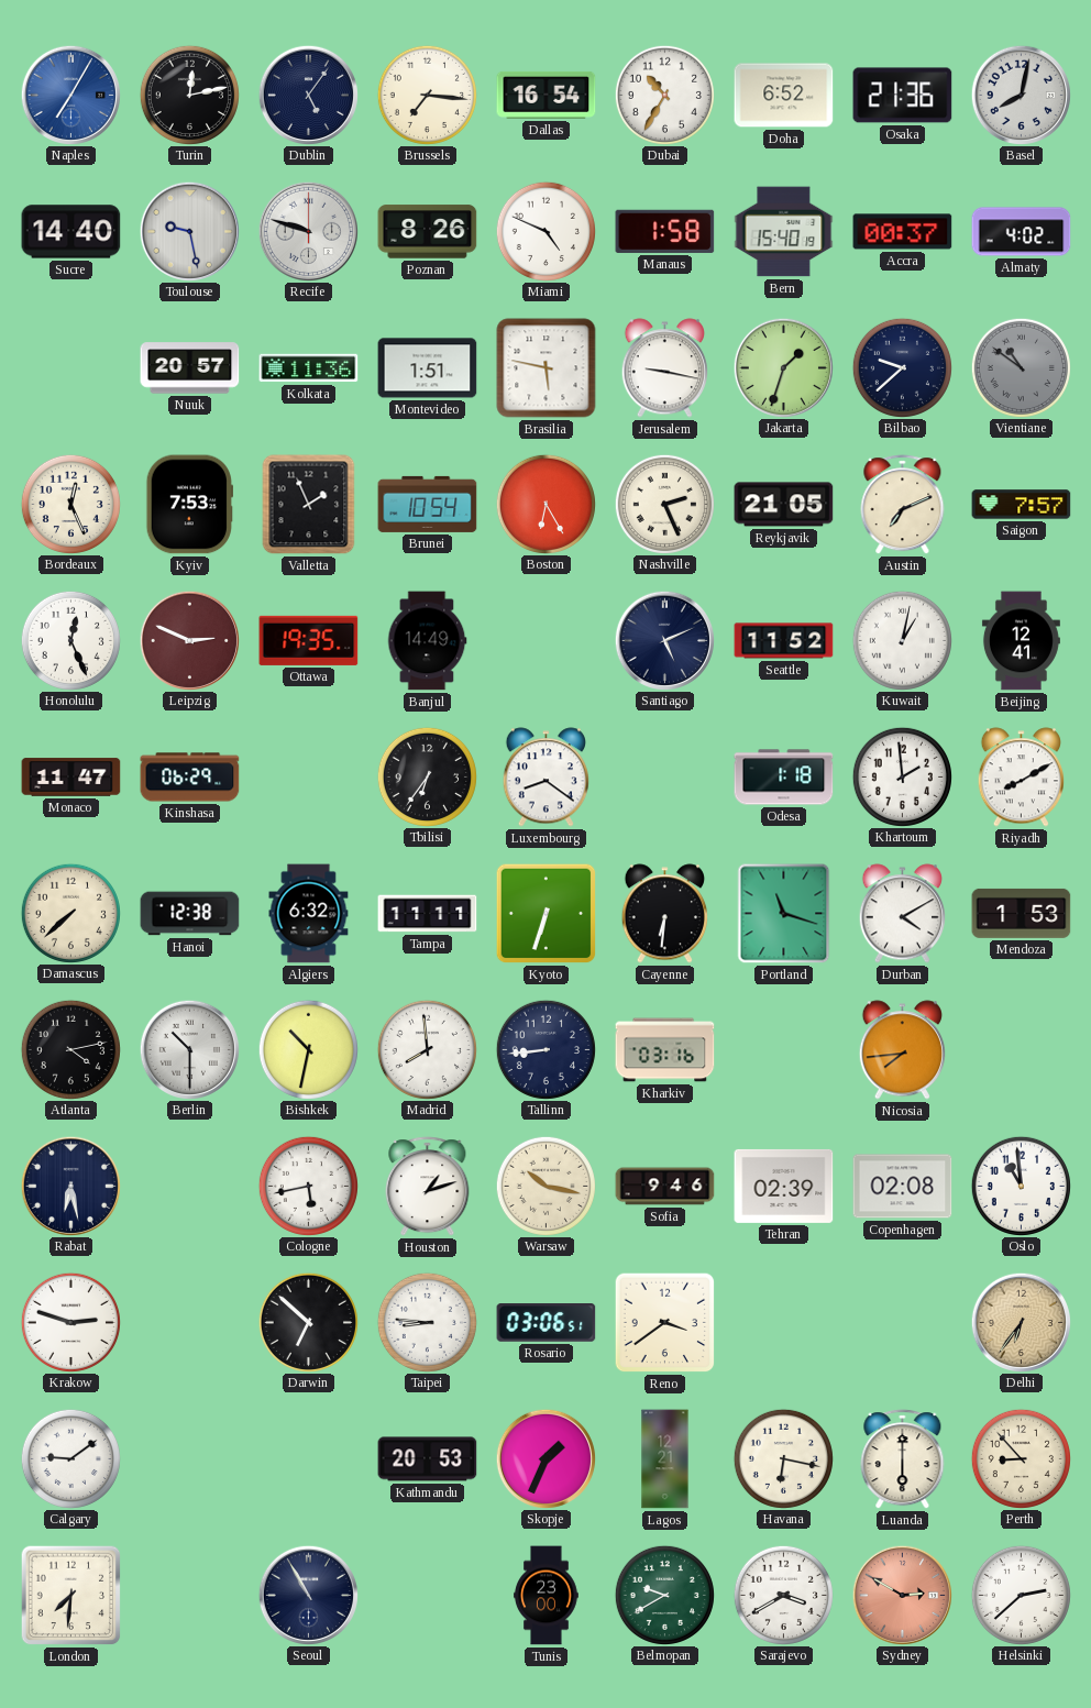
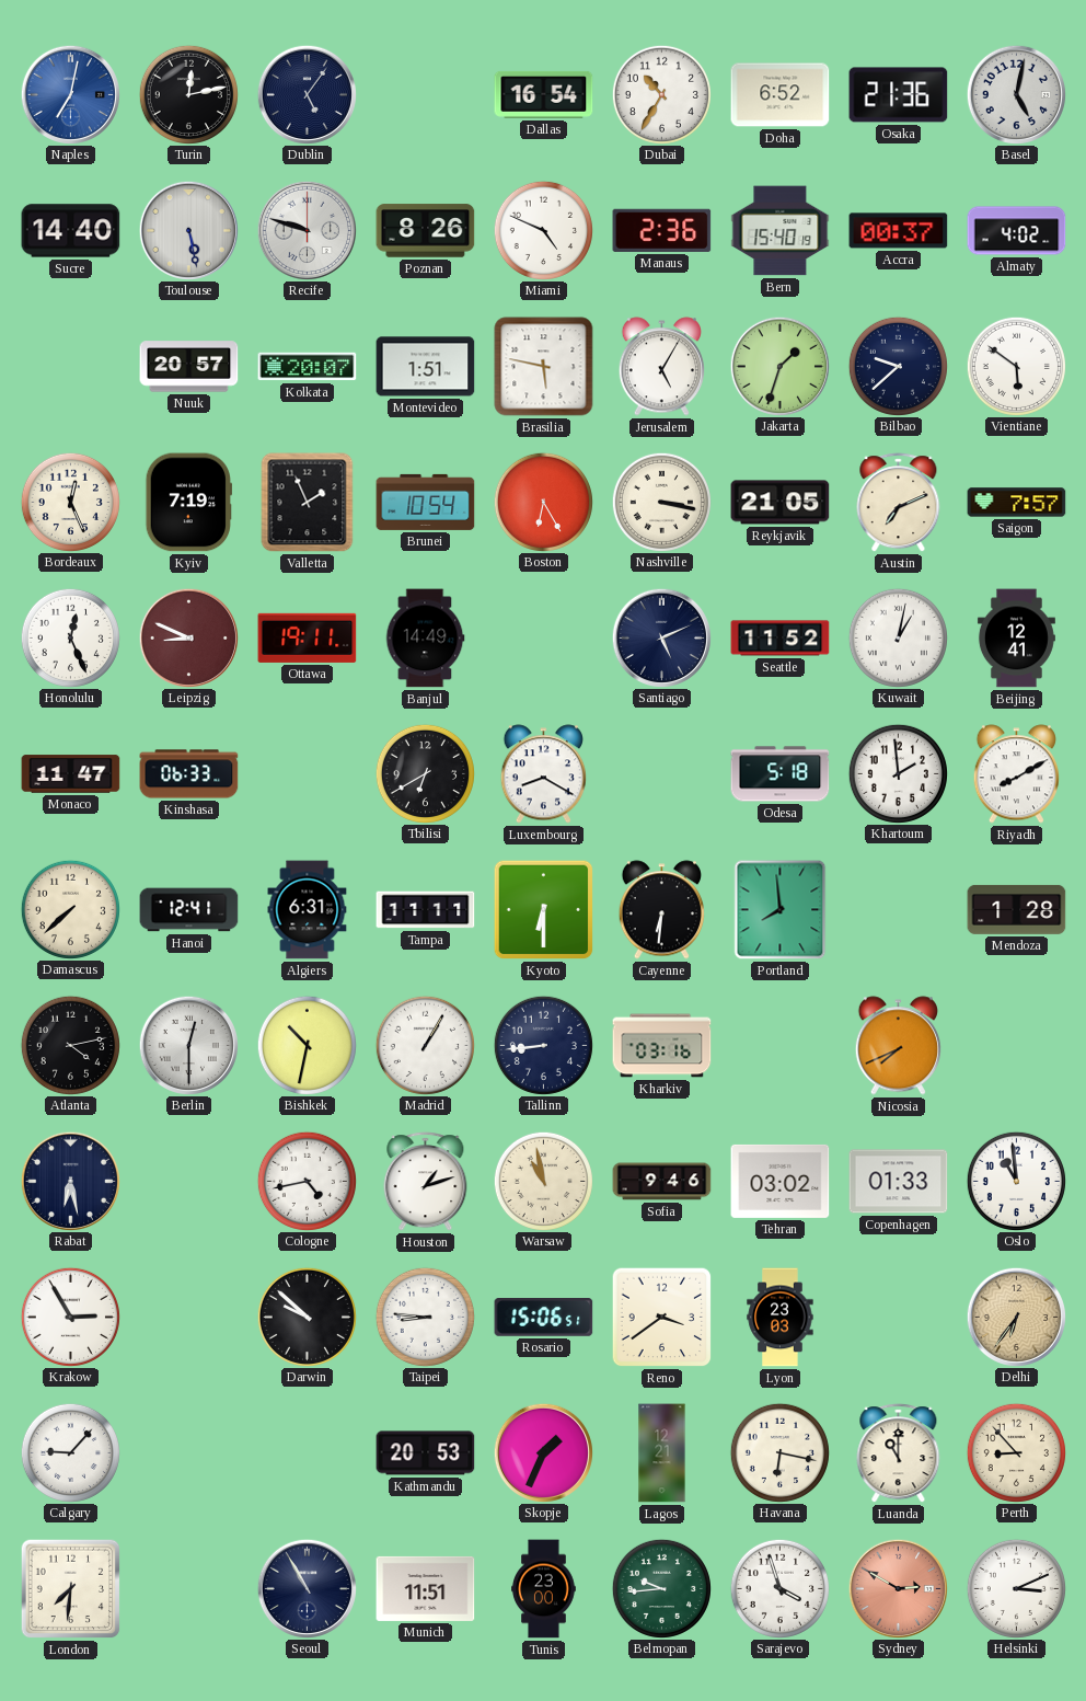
Naples: 7:05 -> 7:02 (70, 94)
Brussels: 7:16 -> none (427, 95)
Basel: 8:02 -> 5:02 (1016, 94)
Toulouse: 9:28 -> 5:28 (188, 230)
Manaus: 1:58 -> 2:36 (662, 230)
Kolkata: 11:36 -> 20:07 (308, 367)
Jerusalem: 9:17 -> 5:05 (661, 367)
Vientiane: 10:51 -> 5:51 (1016, 366)
Vientiane dial: grey -> white (1016, 366)
Kyiv: 7:53 -> 7:19 (188, 503)
Nashville: 2:26 -> 3:17 (661, 502)
Leipzig: 2:49 -> 8:49 (188, 637)
Ottawa: 19:35 -> 19:11 (308, 637)
Kinshasa: 06:29 -> 06:33 (189, 774)
Tbilisi: 6:36 -> 6:40 (425, 773)
Luxembourg: 8:21 -> 8:20 (543, 774)
Odesa: 1:18 -> 5:18 (781, 774)
Hanoi: 12:38 -> 12:41 (189, 910)
Algiers: 6:32 -> 6:31 (308, 910)
Kyoto: 6:33 -> 6:30 (544, 910)
Portland: 11:18 -> 7:59 (781, 910)
Durban: 4:10 -> none (902, 914)
Mendoza: 1:53 -> 1:28 (1017, 909)
Berlin: 10:30 -> 12:30 (188, 1045)
Madrid: 7:59 -> 1:05 (425, 1045)
Nicosia: 7:44 -> 7:41 (898, 1046)
Cologne: 5:43 -> 4:43 (307, 1181)
Warsaw: 10:17 -> 10:58 (543, 1181)
Tehran: 02:39 -> 03:02 (781, 1181)
Copenhagen: 02:08 -> 01:33 (899, 1182)
Krakow: 2:48 -> 2:55 (70, 1317)
Darwin: 6:52 -> 9:52 (307, 1317)
Rosario: 03:06 -> 15:06 (544, 1318)
Lyon: none -> 23:03 (781, 1318)
Calgary: 9:09 -> 9:07 (70, 1452)
Luanda: 6:00 -> 11:00 (899, 1453)
Munich: none -> 11:51 (426, 1588)
Belmopan: 9:40 -> 9:44 (661, 1588)
Sarajevo: 3:40 -> 3:57 (779, 1588)
Helsinki: 2:38 -> 3:11 (1016, 1588)
